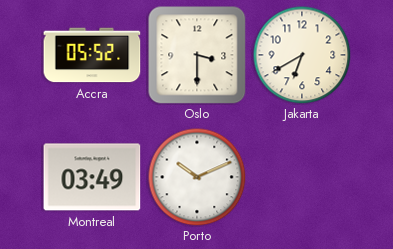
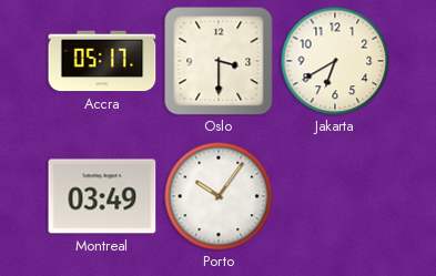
Accra: 05:52 -> 05:17 (102, 61)
Porto: 10:11 -> 10:06 (219, 196)
